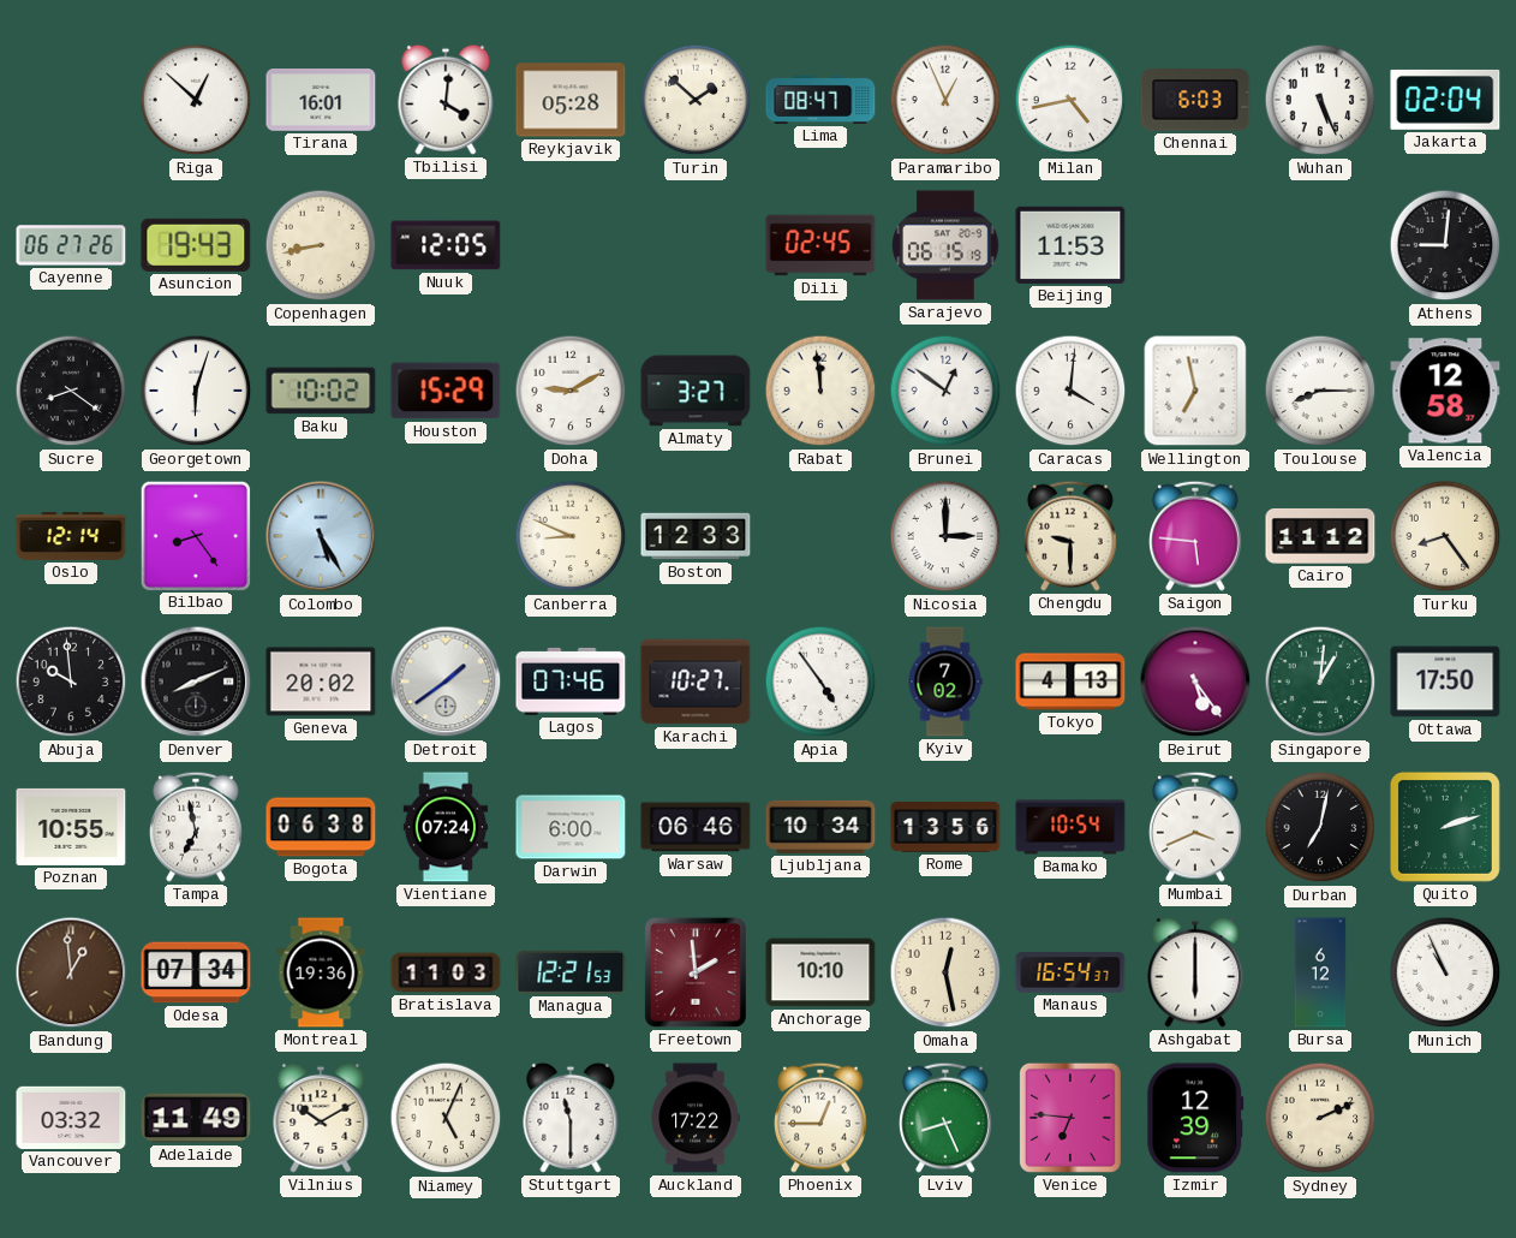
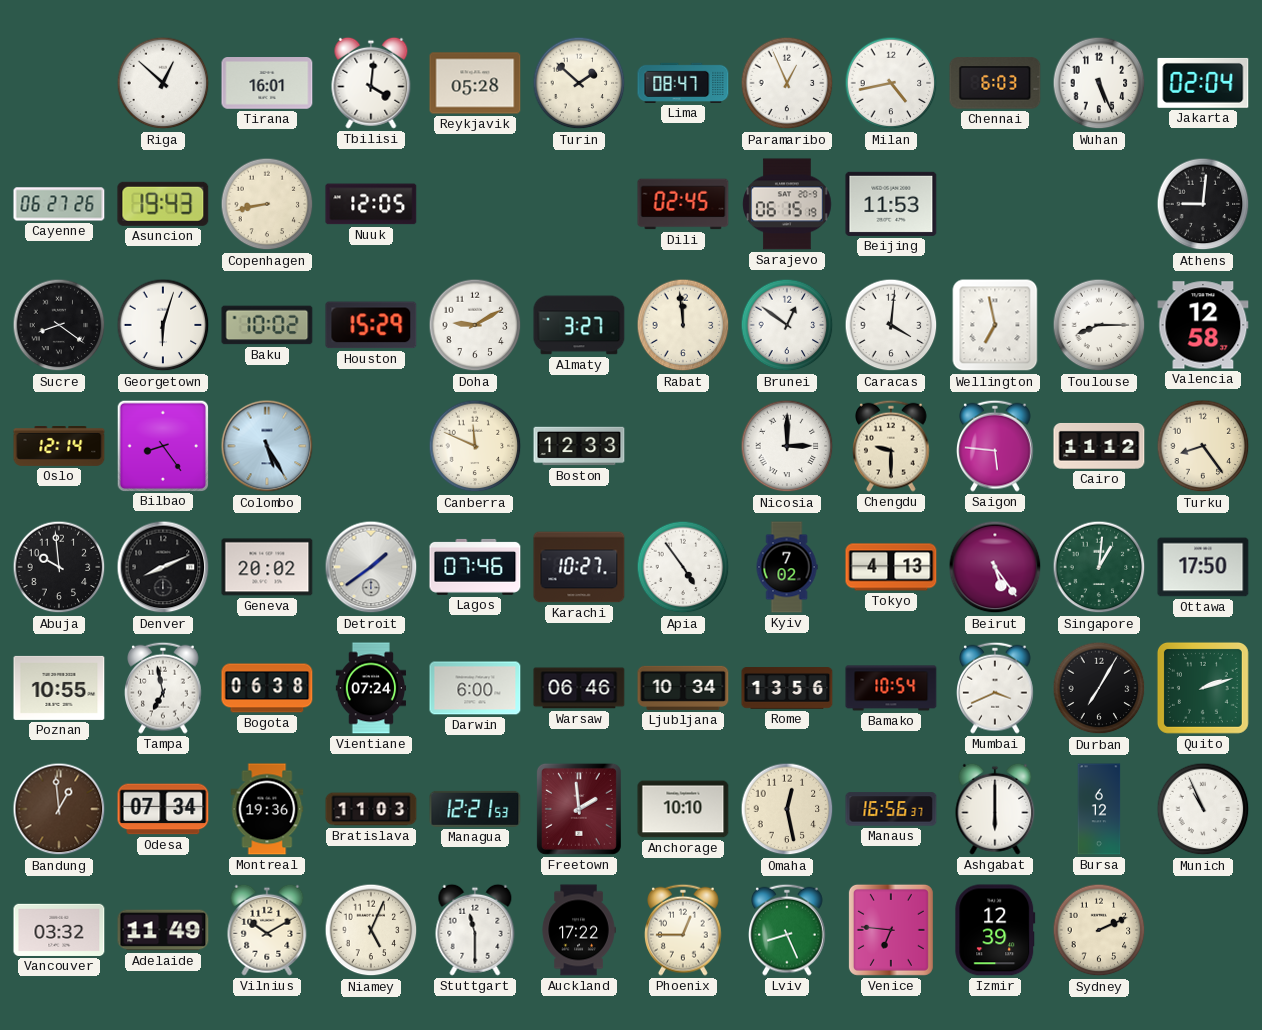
Canberra: 8:49 -> 11:49 (475, 446)
Durban: 7:02 -> 7:05 (1099, 688)
Manaus: 16:54 -> 16:56 (891, 809)
